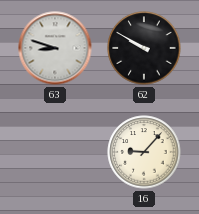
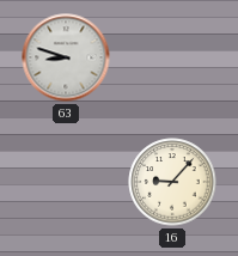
62: 9:50 -> none (144, 48)
